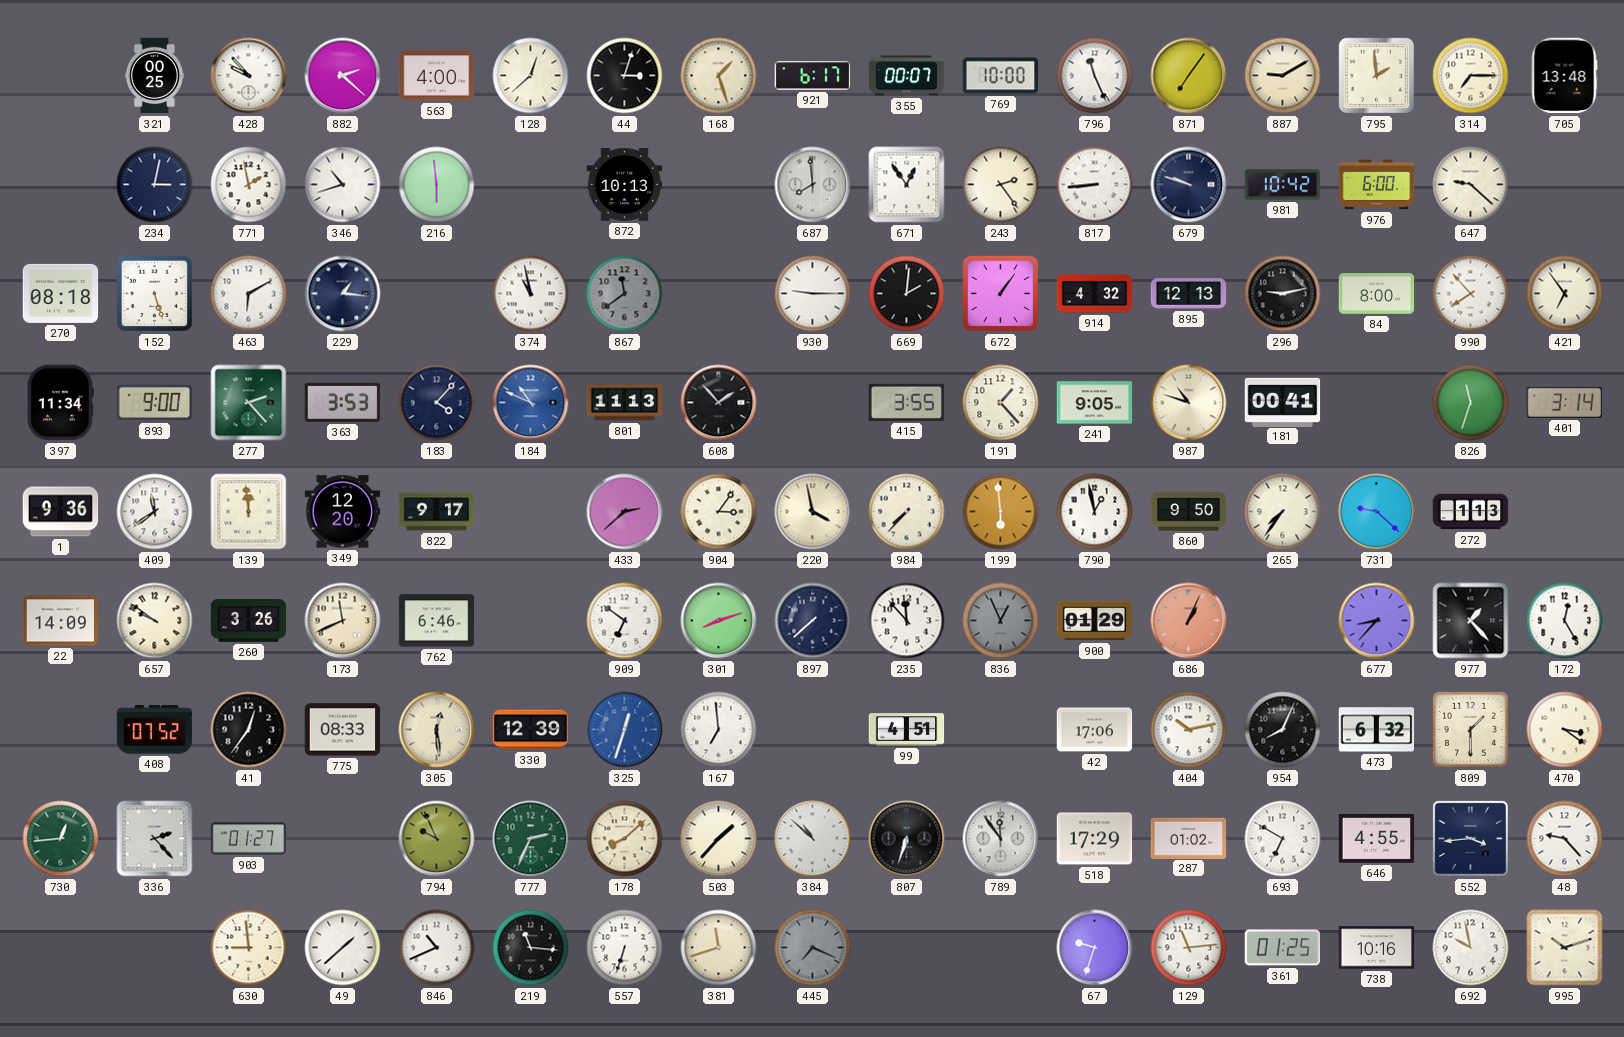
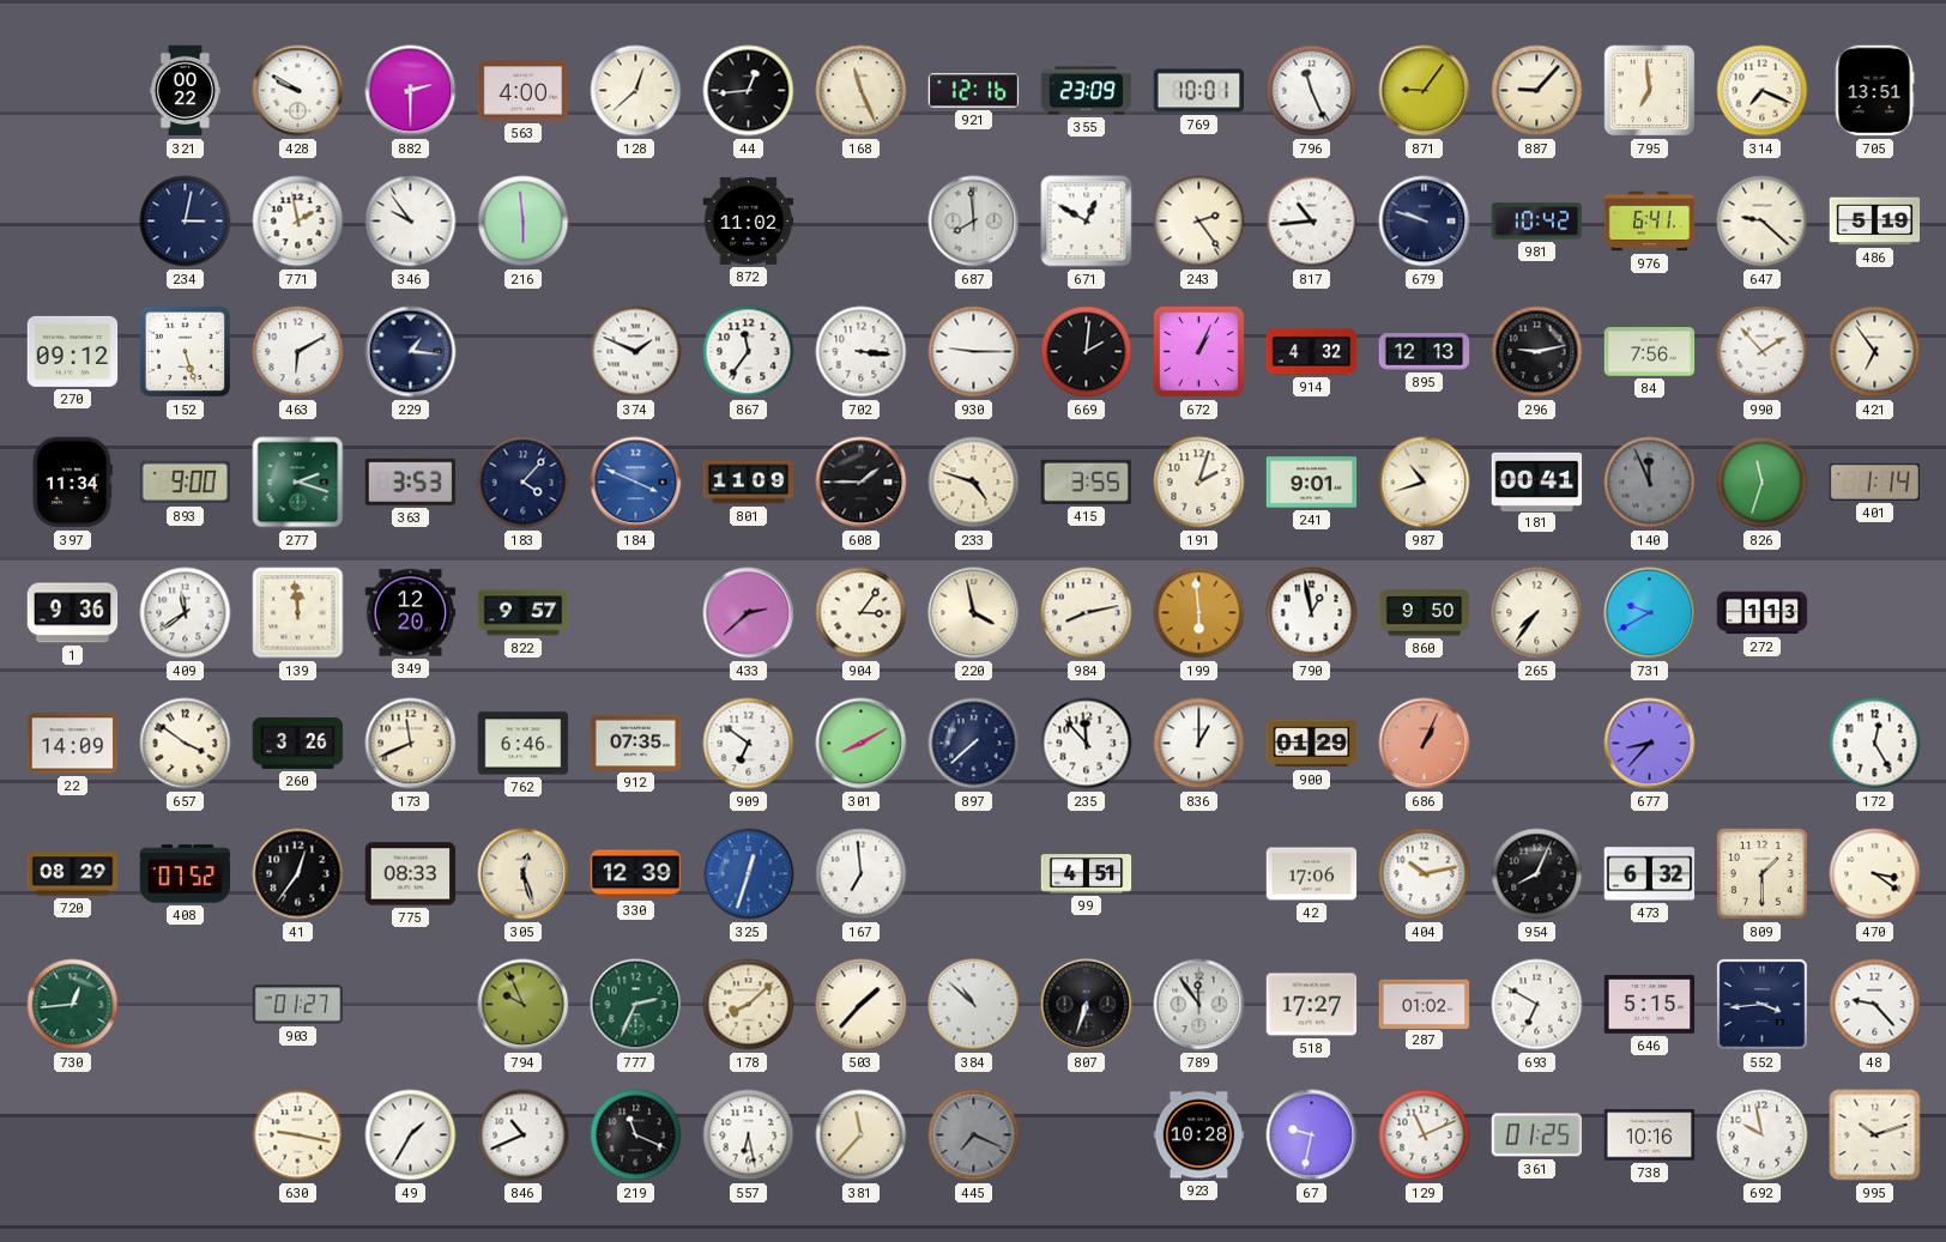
321: 00:25 -> 00:22 (185, 91)
428: 9:53 -> 9:50 (298, 91)
882: 2:22 -> 2:30 (411, 91)
44: 3:03 -> 12:44 (749, 91)
168: 1:27 -> 11:26 (862, 91)
921: 6:17 -> 12:16 (974, 91)
355: 00:07 -> 23:09 (1087, 91)
769: 10:00 -> 10:01 (1199, 91)
871: 7:06 -> 9:06 (1425, 91)
887: 9:10 -> 9:07 (1537, 91)
795: 1:59 -> 6:59 (1650, 91)
314: 7:15 -> 7:19 (1763, 91)
705: 13:48 -> 13:51 (1874, 91)
346: 10:42 -> 9:54 (411, 222)
872: 10:13 -> 11:02 (749, 222)
671: 12:54 -> 12:50 (1087, 222)
817: 8:44 -> 10:44 (1312, 222)
976: 6:00 -> 6:41 (1650, 222)
486: none -> 5:19 (1875, 222)
270: 08:18 -> 09:12 (73, 351)
374: 10:58 -> 1:49 (636, 352)
867: 11:39 -> 11:36 (749, 352)
867 dial: grey -> white (749, 352)
702: none -> 3:16 (862, 352)
672: 1:06 -> 1:04 (1199, 352)
84: 8:00 -> 7:56 (1650, 352)
990: 7:53 -> 1:53 (1763, 352)
277: 2:23 -> 2:18 (298, 483)
184: 10:49 -> 3:49 (636, 483)
801: 11:13 -> 11:09 (749, 483)
608: 1:53 -> 1:45 (862, 483)
233: none -> 4:48 (974, 483)
191: 1:23 -> 2:03 (1199, 483)
241: 9:05 -> 9:01 (1312, 483)
987: 10:48 -> 10:42 (1425, 483)
140: none -> 11:56 (1650, 483)
401: 3:14 -> 1:14 (1875, 481)
822: 9:17 -> 9:57 (524, 613)
984: 7:37 -> 8:13 (1087, 613)
731: 9:22 -> 9:40 (1650, 613)
657: 9:51 -> 3:51 (186, 744)
912: none -> 07:35 (636, 743)
301: 8:12 -> 8:10 (862, 744)
836: 12:56 -> 1:00 (1199, 744)
836 dial: grey -> white (1199, 744)
977: 1:23 -> none (1471, 621)
720: none -> 08:29 (73, 874)
305: 12:29 -> 12:27 (524, 874)
336: 2:23 -> none (155, 839)
518: 17:29 -> 17:27 (1312, 1005)
646: 4:55 -> 5:15 (1650, 1005)
630: 8:59 -> 9:17 (298, 1135)
49: 1:38 -> 1:35 (411, 1135)
219: 11:16 -> 11:19 (636, 1135)
557: 6:33 -> 6:28 (749, 1135)
381: 11:42 -> 11:37 (862, 1135)
923: none -> 10:28 (1199, 1135)
67: 9:33 -> 9:32 (1312, 1135)
129: 11:14 -> 11:11 (1425, 1135)
